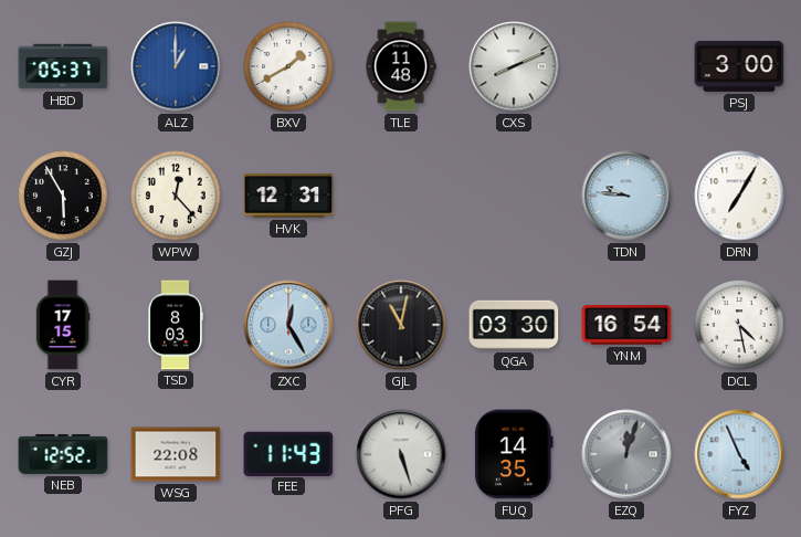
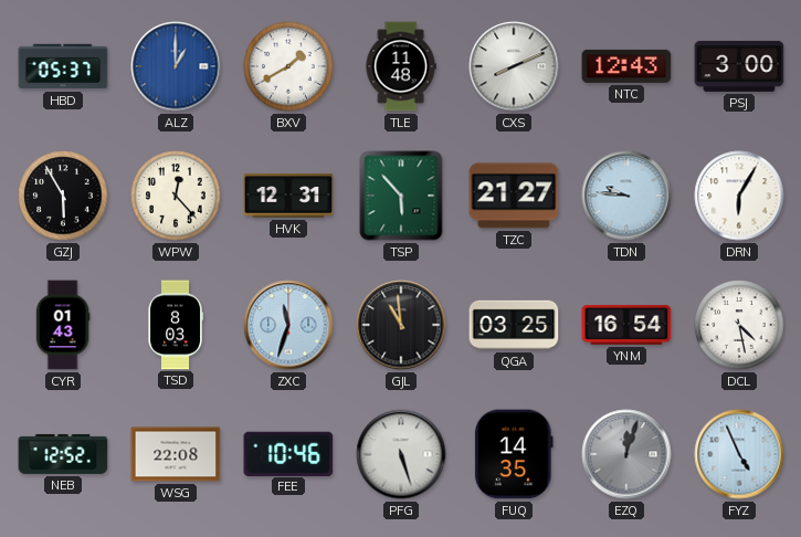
NTC: none -> 12:43 (626, 66)
TSP: none -> 5:53 (401, 196)
TZC: none -> 21:27 (514, 196)
DRN: 7:05 -> 6:05 (739, 196)
CYR: 17:15 -> 01:43 (63, 325)
ZXC: 12:25 -> 11:33 (288, 325)
GJL: 11:02 -> 10:59 (401, 325)
QGA: 03:30 -> 03:25 (514, 325)
FEE: 11:43 -> 10:46 (288, 453)
